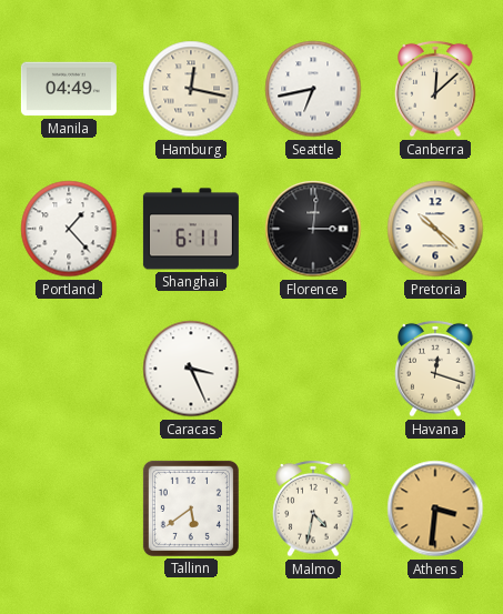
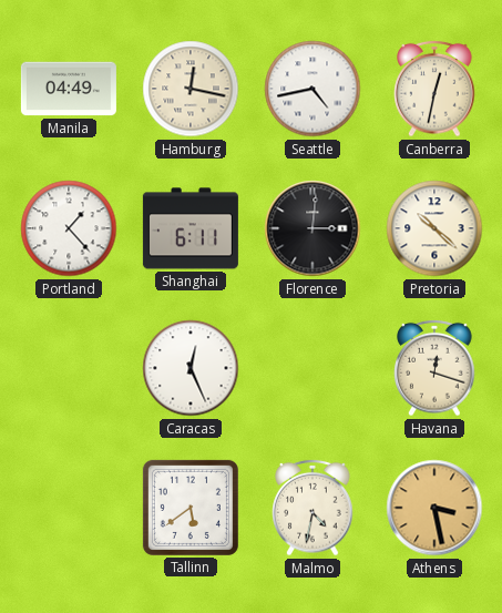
Seattle: 6:43 -> 4:43 (313, 89)
Canberra: 12:08 -> 12:32 (434, 89)
Caracas: 3:26 -> 12:26 (191, 368)
Athens: 3:31 -> 3:28 (434, 508)
